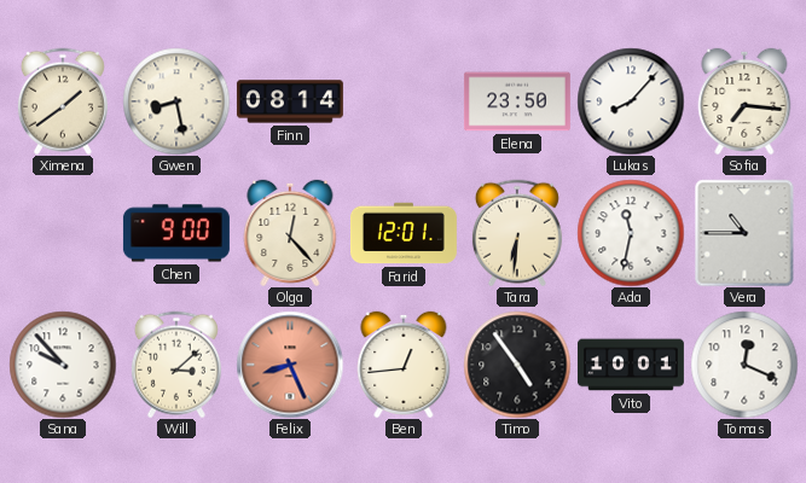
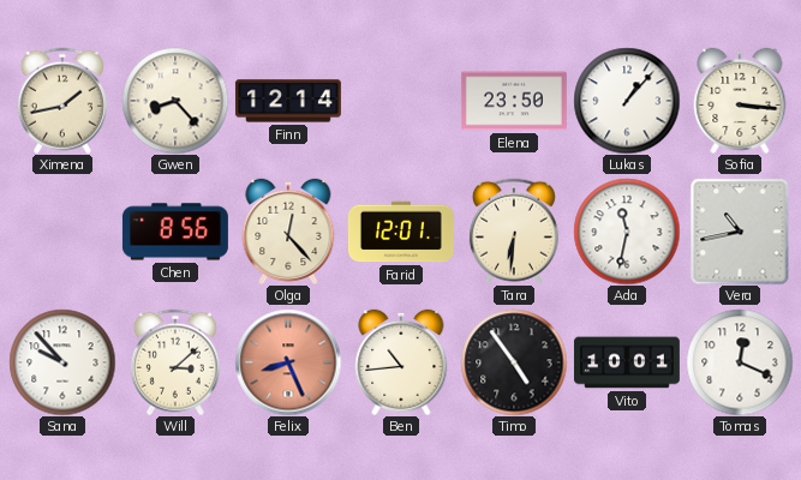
Ximena: 1:39 -> 1:43 (62, 101)
Gwen: 8:28 -> 8:23 (175, 101)
Finn: 08:14 -> 12:14 (288, 101)
Lukas: 8:07 -> 1:07 (627, 101)
Sofia: 7:16 -> 3:16 (740, 101)
Chen: 9:00 -> 8:56 (175, 232)
Vera: 10:45 -> 10:43 (740, 232)
Ben: 12:44 -> 10:44 (401, 362)
